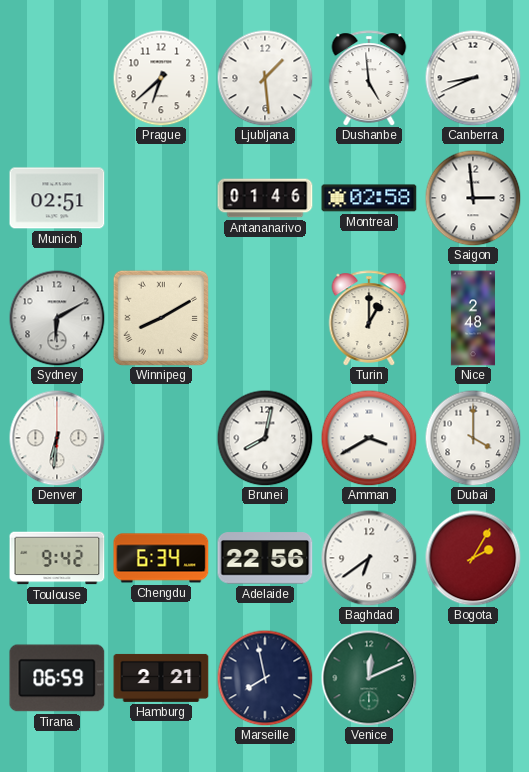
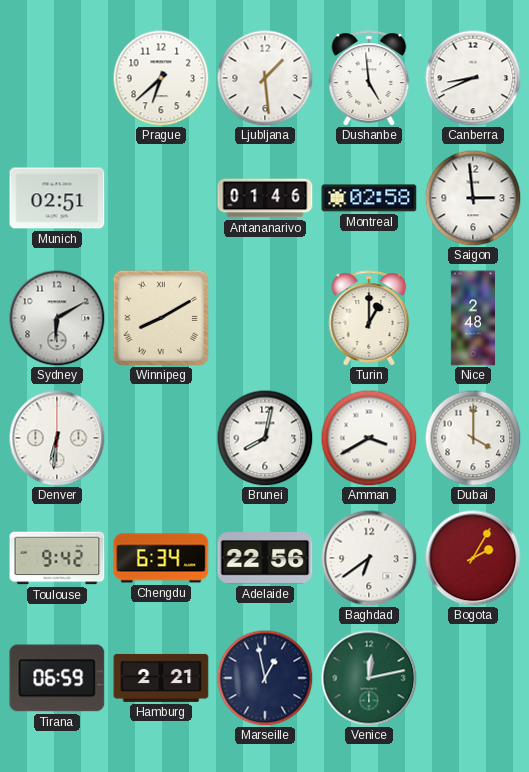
Marseille: 7:58 -> 12:58 (265, 678)
Venice: 12:11 -> 12:13 (369, 678)
